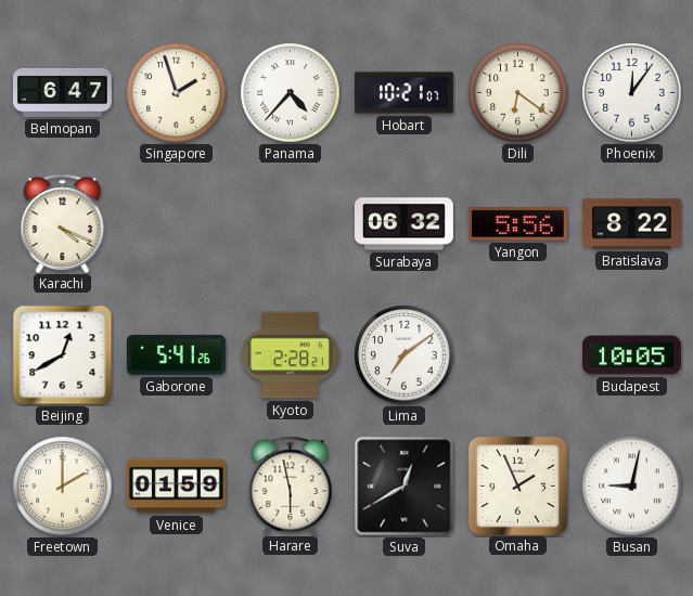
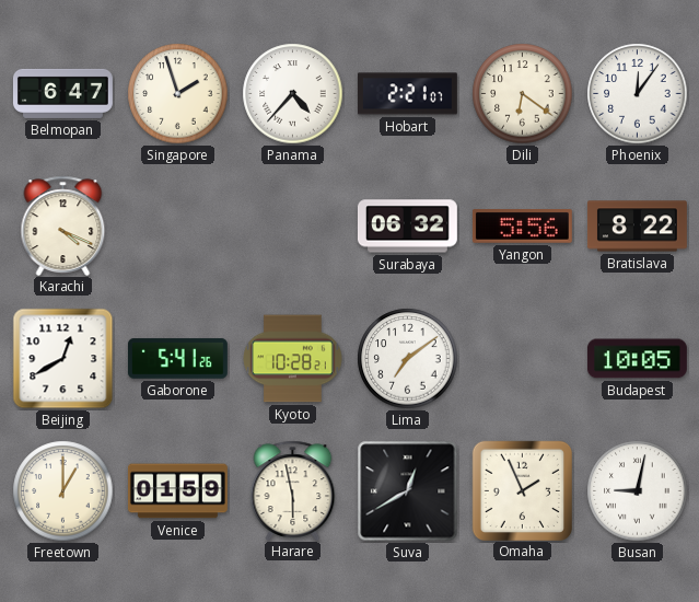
Hobart: 10:21 -> 2:21 (407, 94)
Kyoto: 2:28 -> 10:28 (293, 359)
Freetown: 2:00 -> 1:00 (63, 491)
